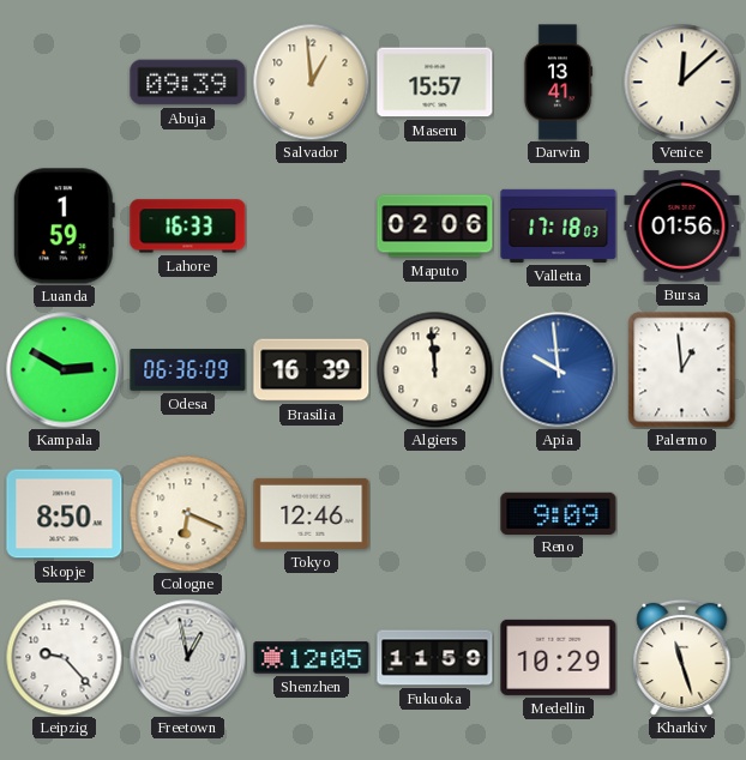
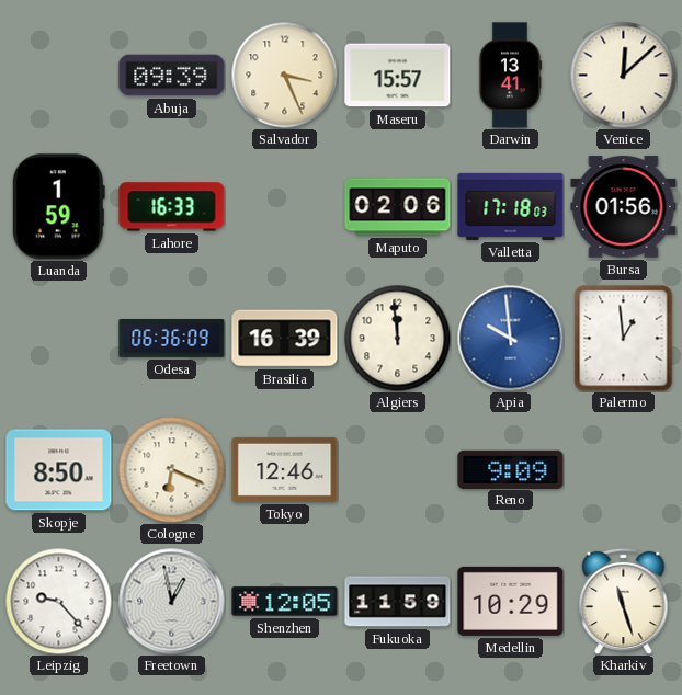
Salvador: 12:59 -> 3:26 (284, 75)
Kampala: 2:50 -> none (65, 370)
